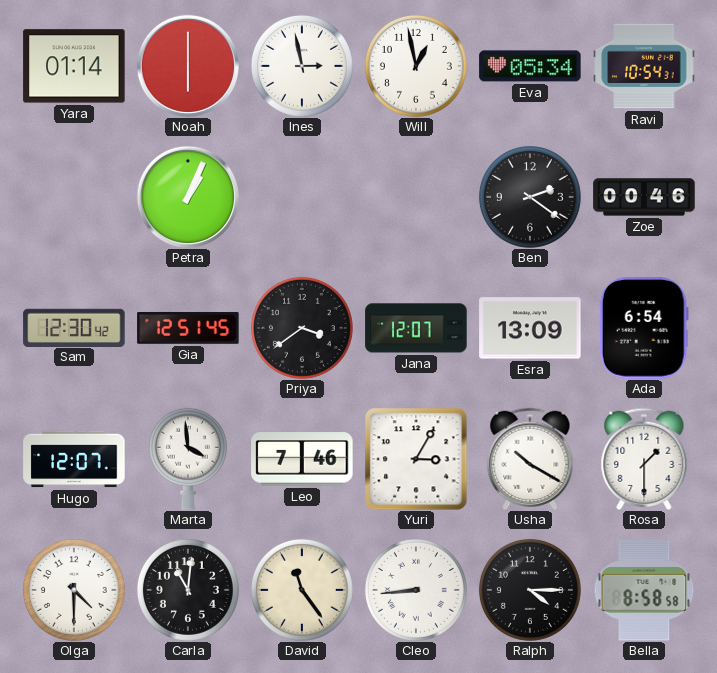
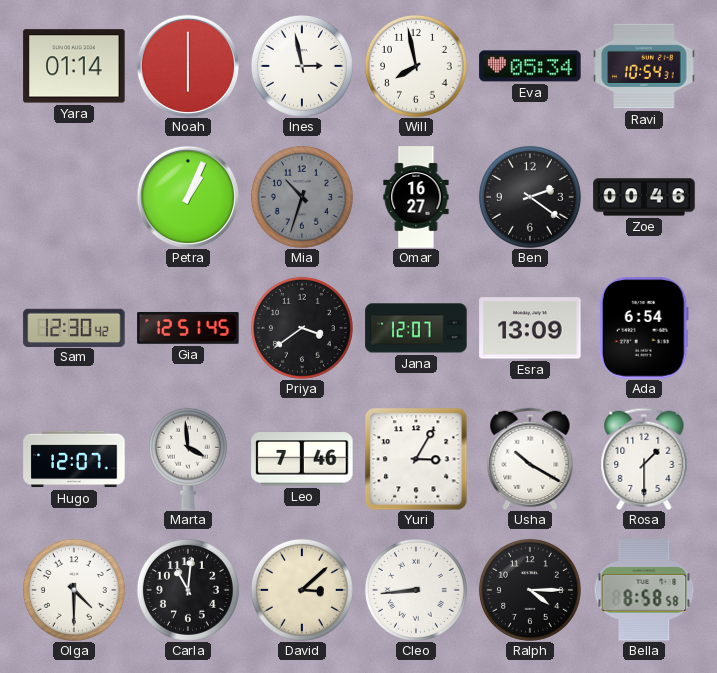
Will: 12:58 -> 7:58 (416, 66)
Mia: none -> 10:33 (302, 197)
Omar: none -> 16:27 (416, 197)
David: 11:24 -> 3:08 (302, 590)
